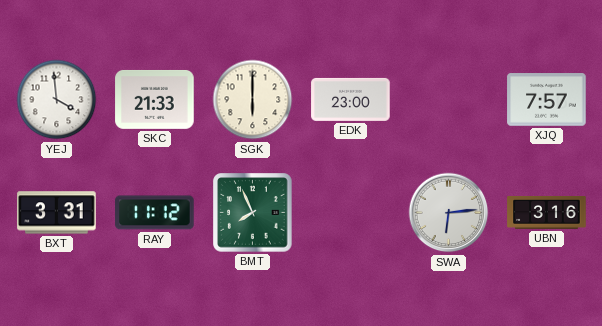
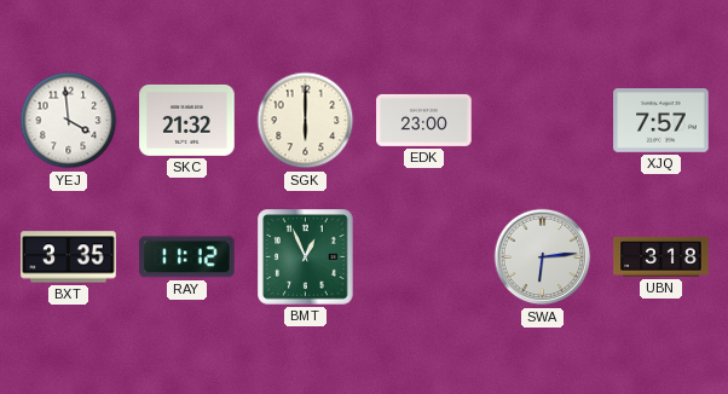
SKC: 21:33 -> 21:32 (187, 120)
BXT: 3:31 -> 3:35 (69, 257)
BMT: 7:56 -> 12:56 (306, 257)
UBN: 3:16 -> 3:18 (661, 257)
